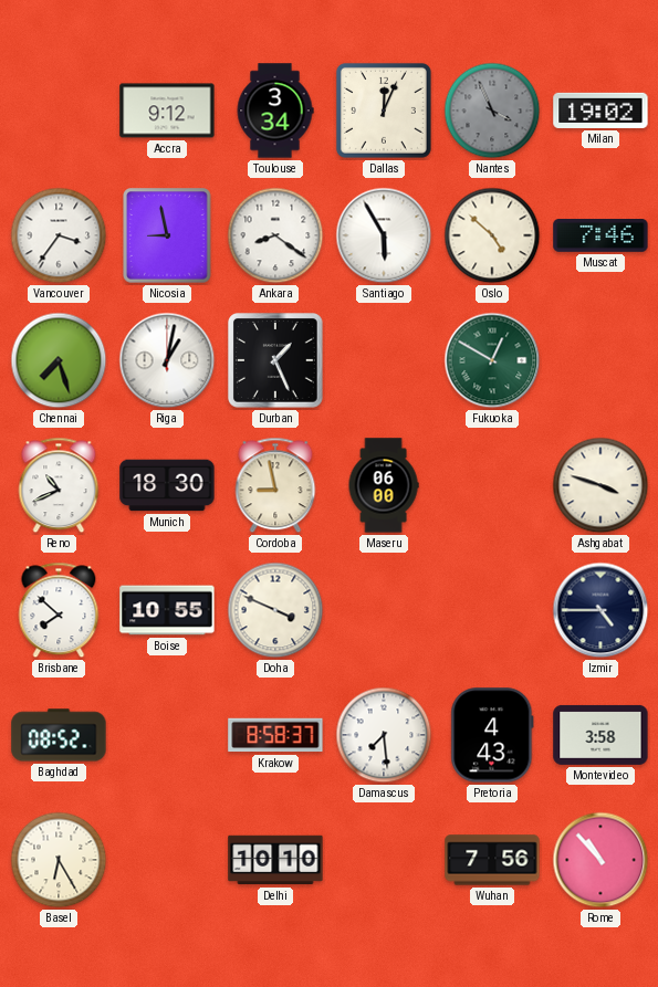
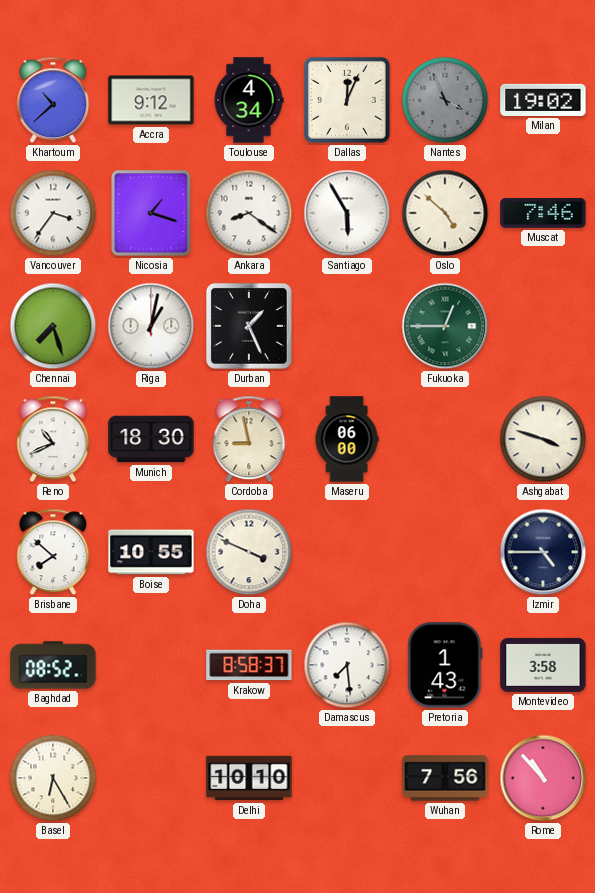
Khartoum: none -> 10:38 (53, 100)
Toulouse: 3:34 -> 4:34 (249, 100)
Nicosia: 8:58 -> 1:18 (151, 213)
Fukuoka: 12:50 -> 12:45 (445, 326)
Pretoria: 4:43 -> 1:43 (445, 665)
